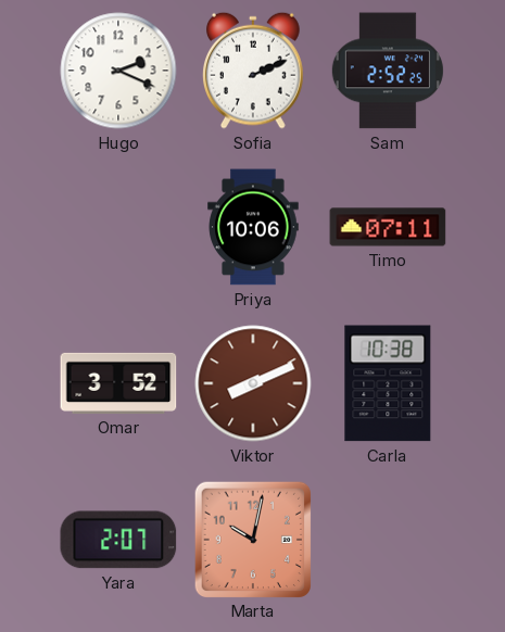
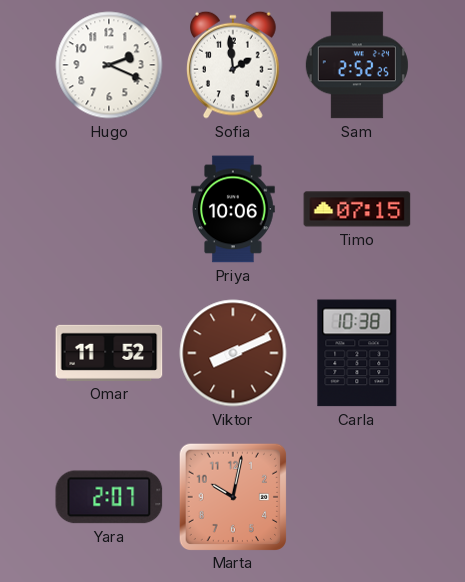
Sofia: 2:11 -> 1:59 (234, 65)
Timo: 07:11 -> 07:15 (357, 209)
Omar: 3:52 -> 11:52 (109, 353)
